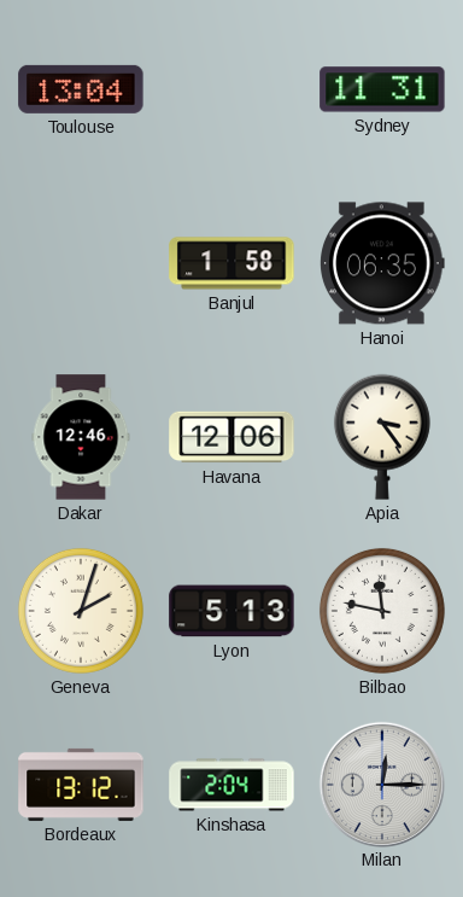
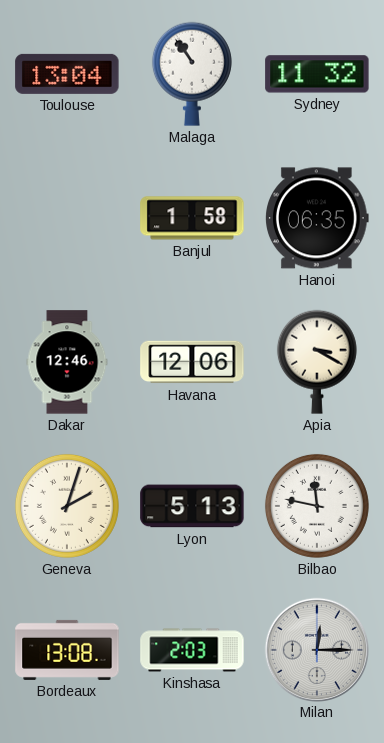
Malaga: none -> 10:54 (192, 74)
Sydney: 11:31 -> 11:32 (317, 74)
Apia: 3:24 -> 3:20 (317, 362)
Bordeaux: 13:12 -> 13:08 (67, 650)
Kinshasa: 2:04 -> 2:03 (192, 650)
